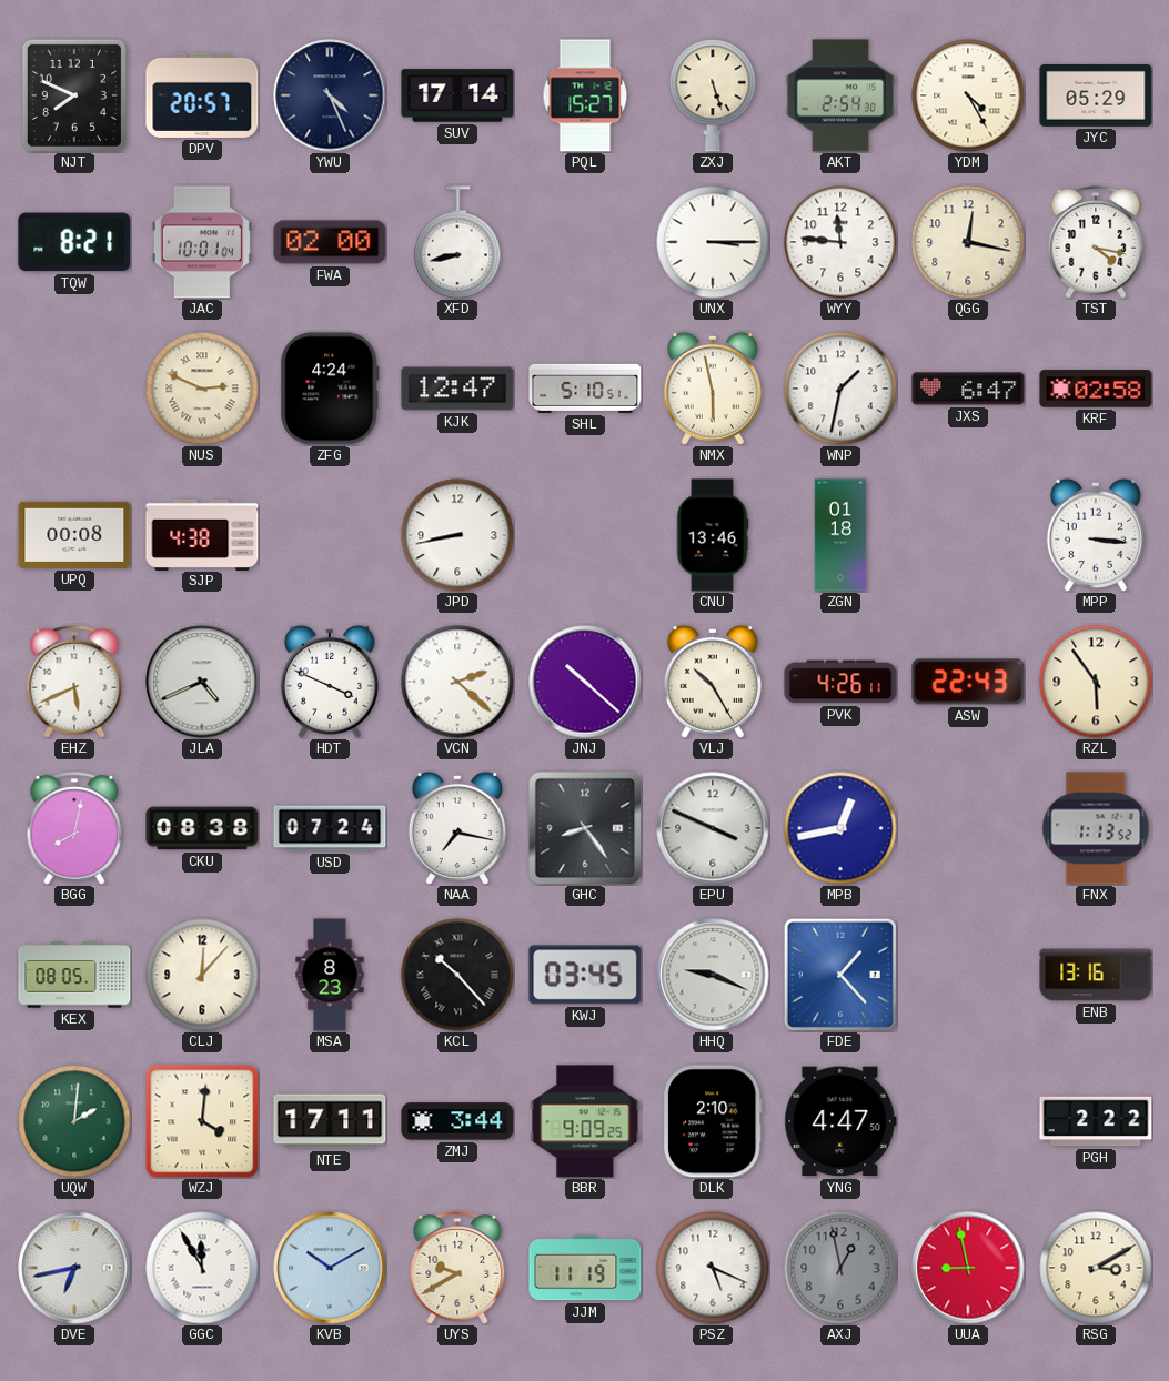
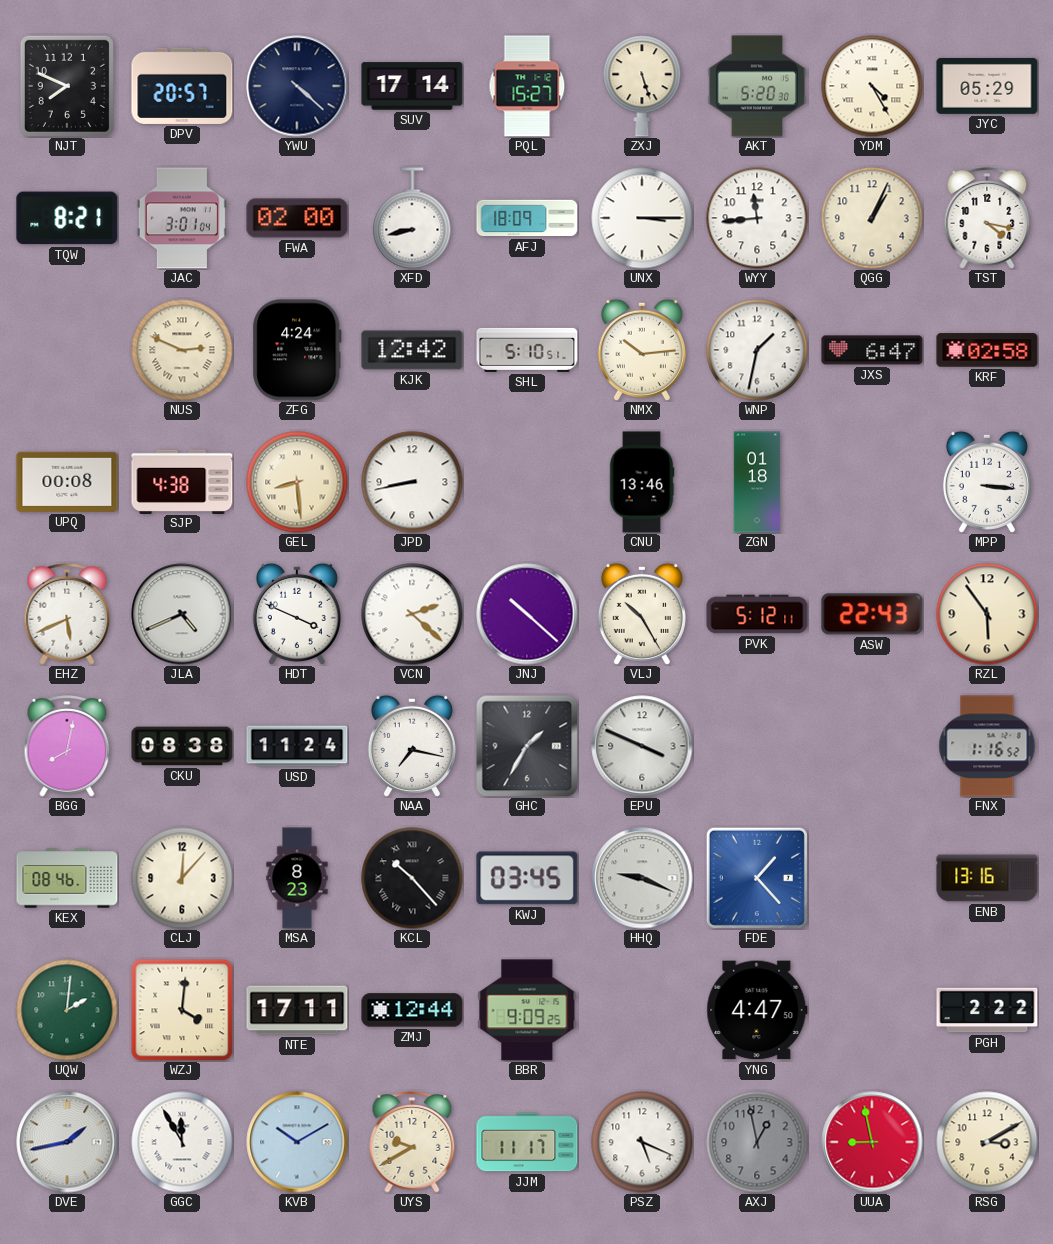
YWU: 4:26 -> 4:22 (297, 86)
AKT: 2:54 -> 5:20 (757, 86)
JAC: 10:01 -> 3:01 (182, 218)
AFJ: none -> 18:09 (527, 218)
WYY: 11:46 -> 11:44 (757, 218)
QGG: 12:17 -> 1:04 (872, 218)
KJK: 12:47 -> 12:42 (412, 350)
NMX: 5:58 -> 10:14 (642, 350)
GEL: none -> 8:29 (297, 482)
PVK: 4:26 -> 5:12 (757, 614)
USD: 07:24 -> 11:24 (297, 746)
GHC: 8:24 -> 1:35 (527, 746)
MPB: 12:43 -> none (840, 828)
FNX: 1:13 -> 1:16 (987, 746)
KEX: 08:05 -> 08:46 (67, 878)
ZMJ: 3:44 -> 12:44 (412, 1010)
DLK: 2:10 -> none (713, 1121)
DVE: 6:43 -> 1:43 (67, 1142)
JJM: 11:19 -> 11:17 (527, 1142)
